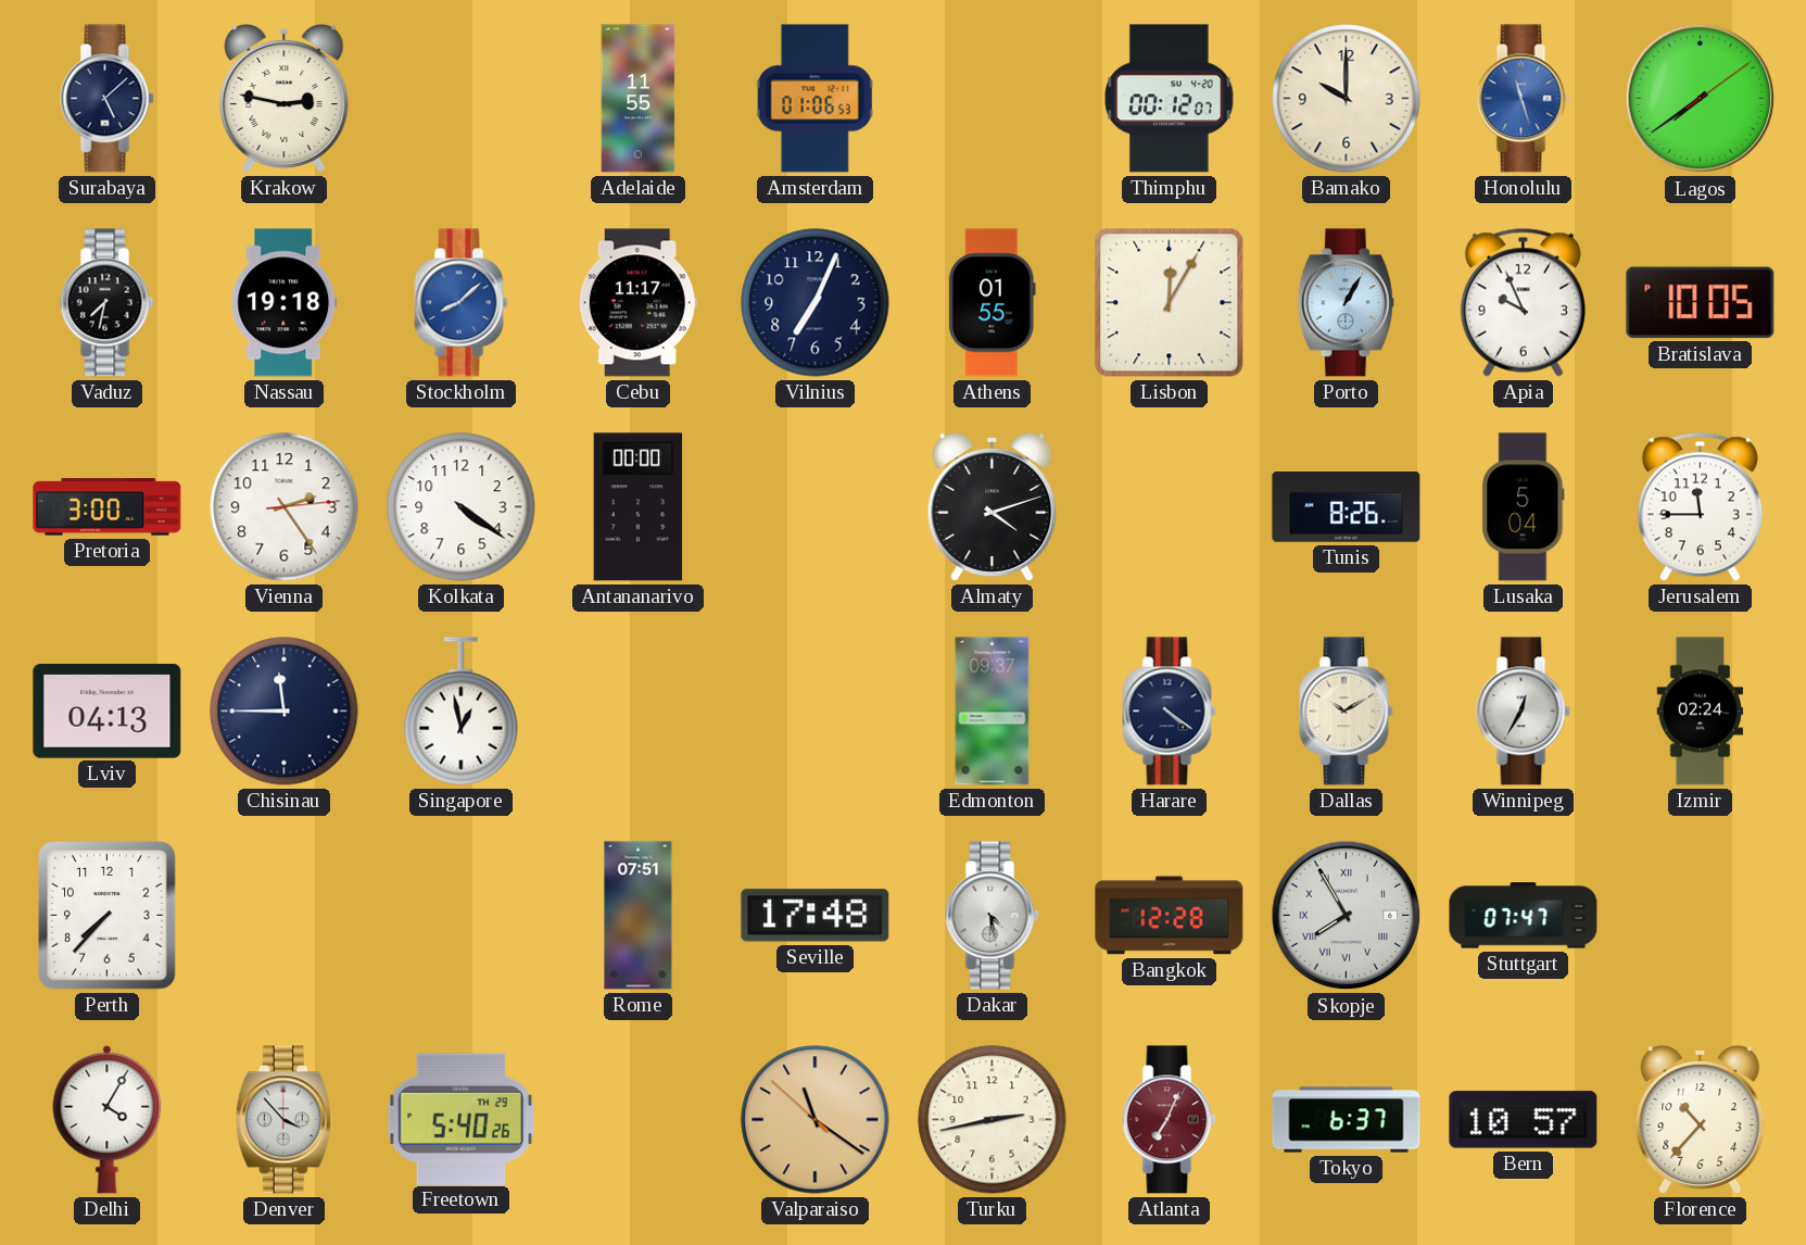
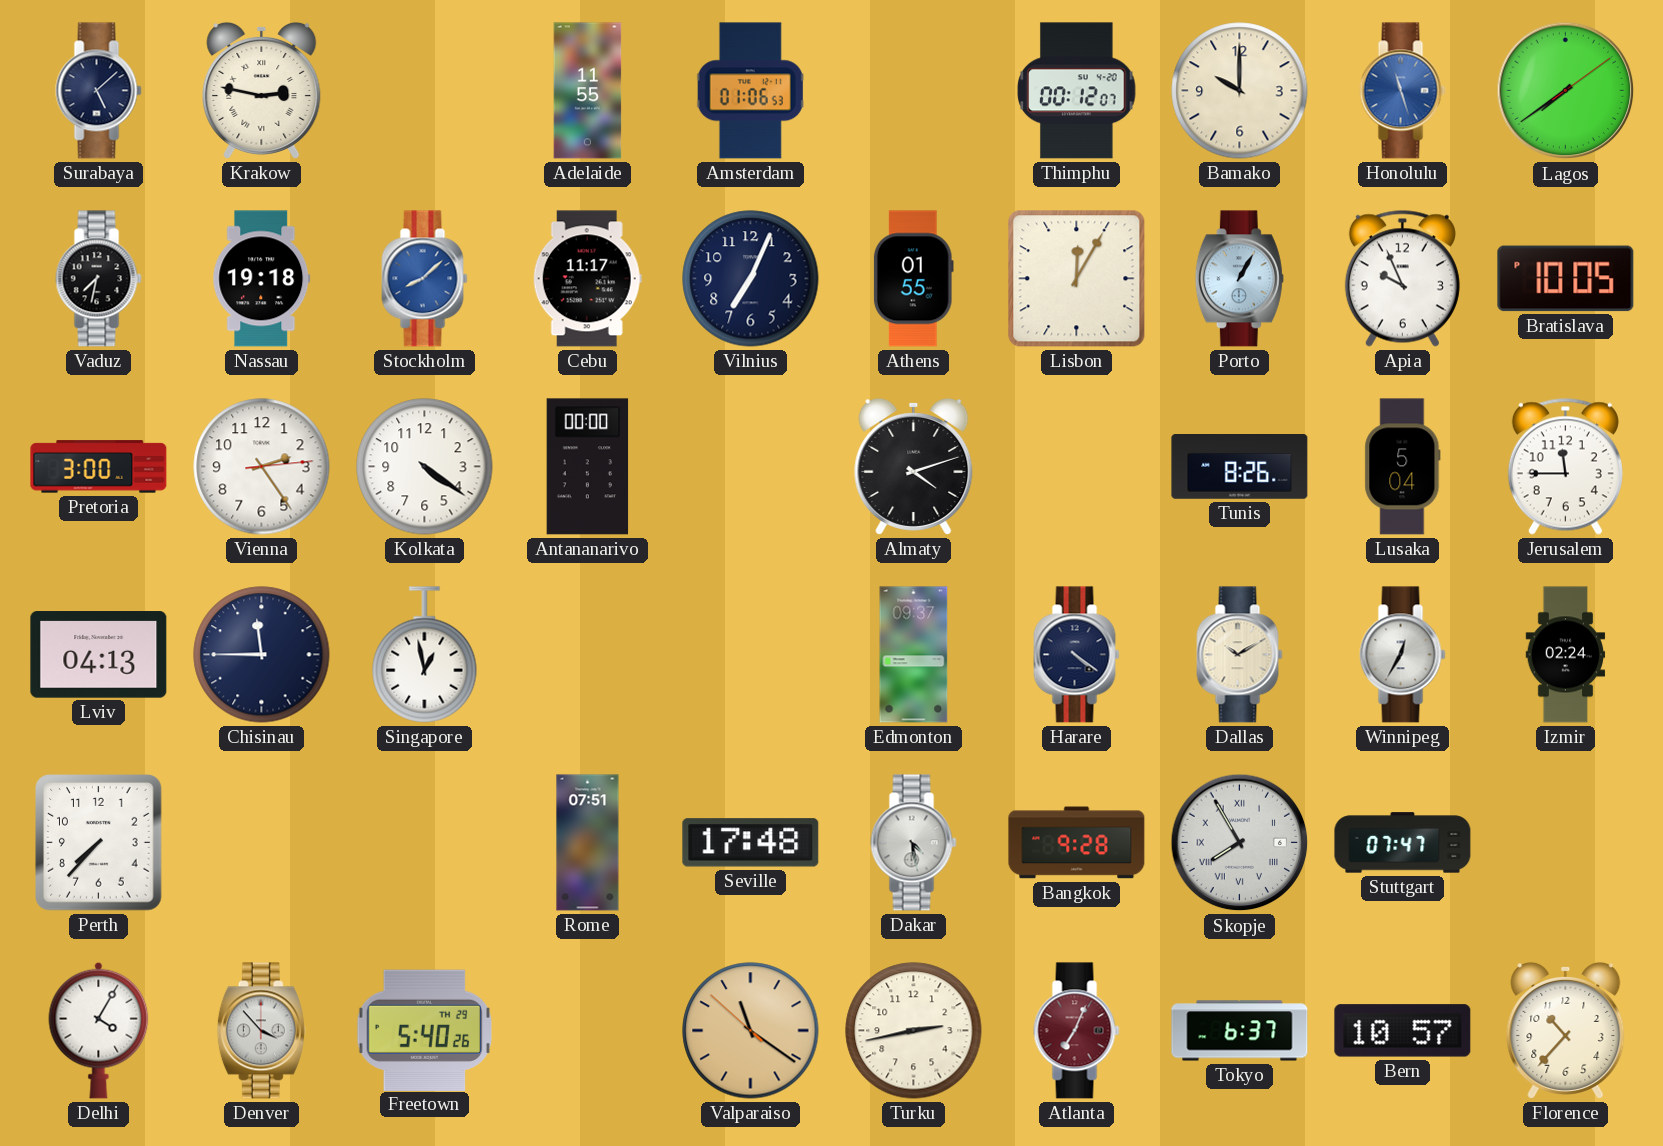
Bangkok: 12:28 -> 9:28 (1077, 843)
